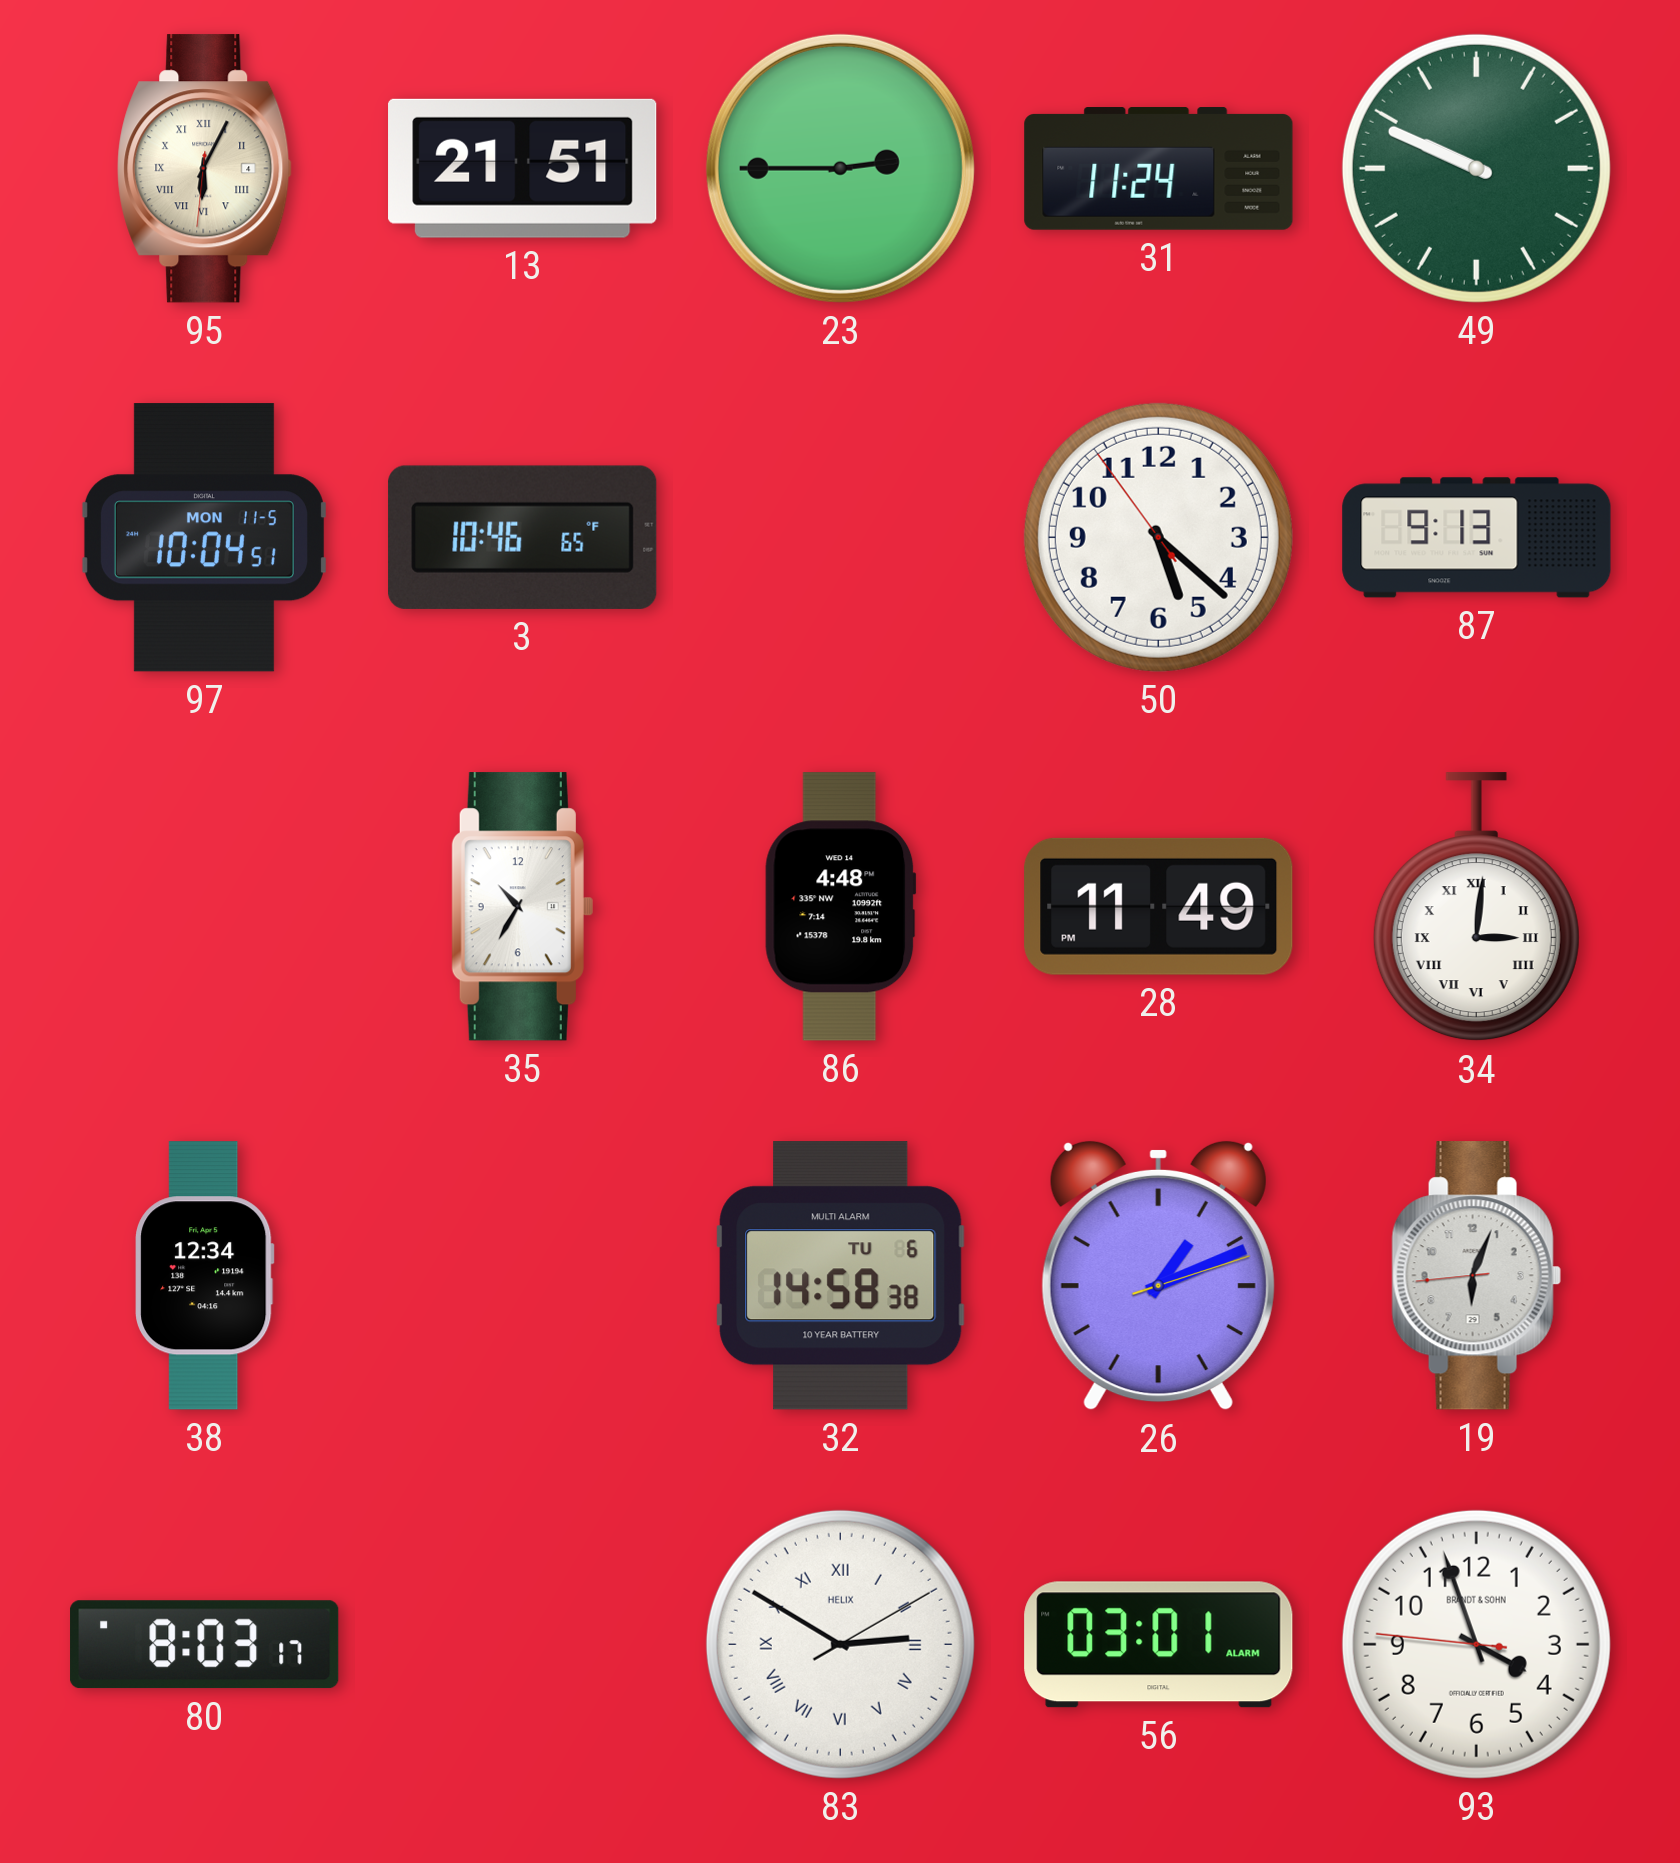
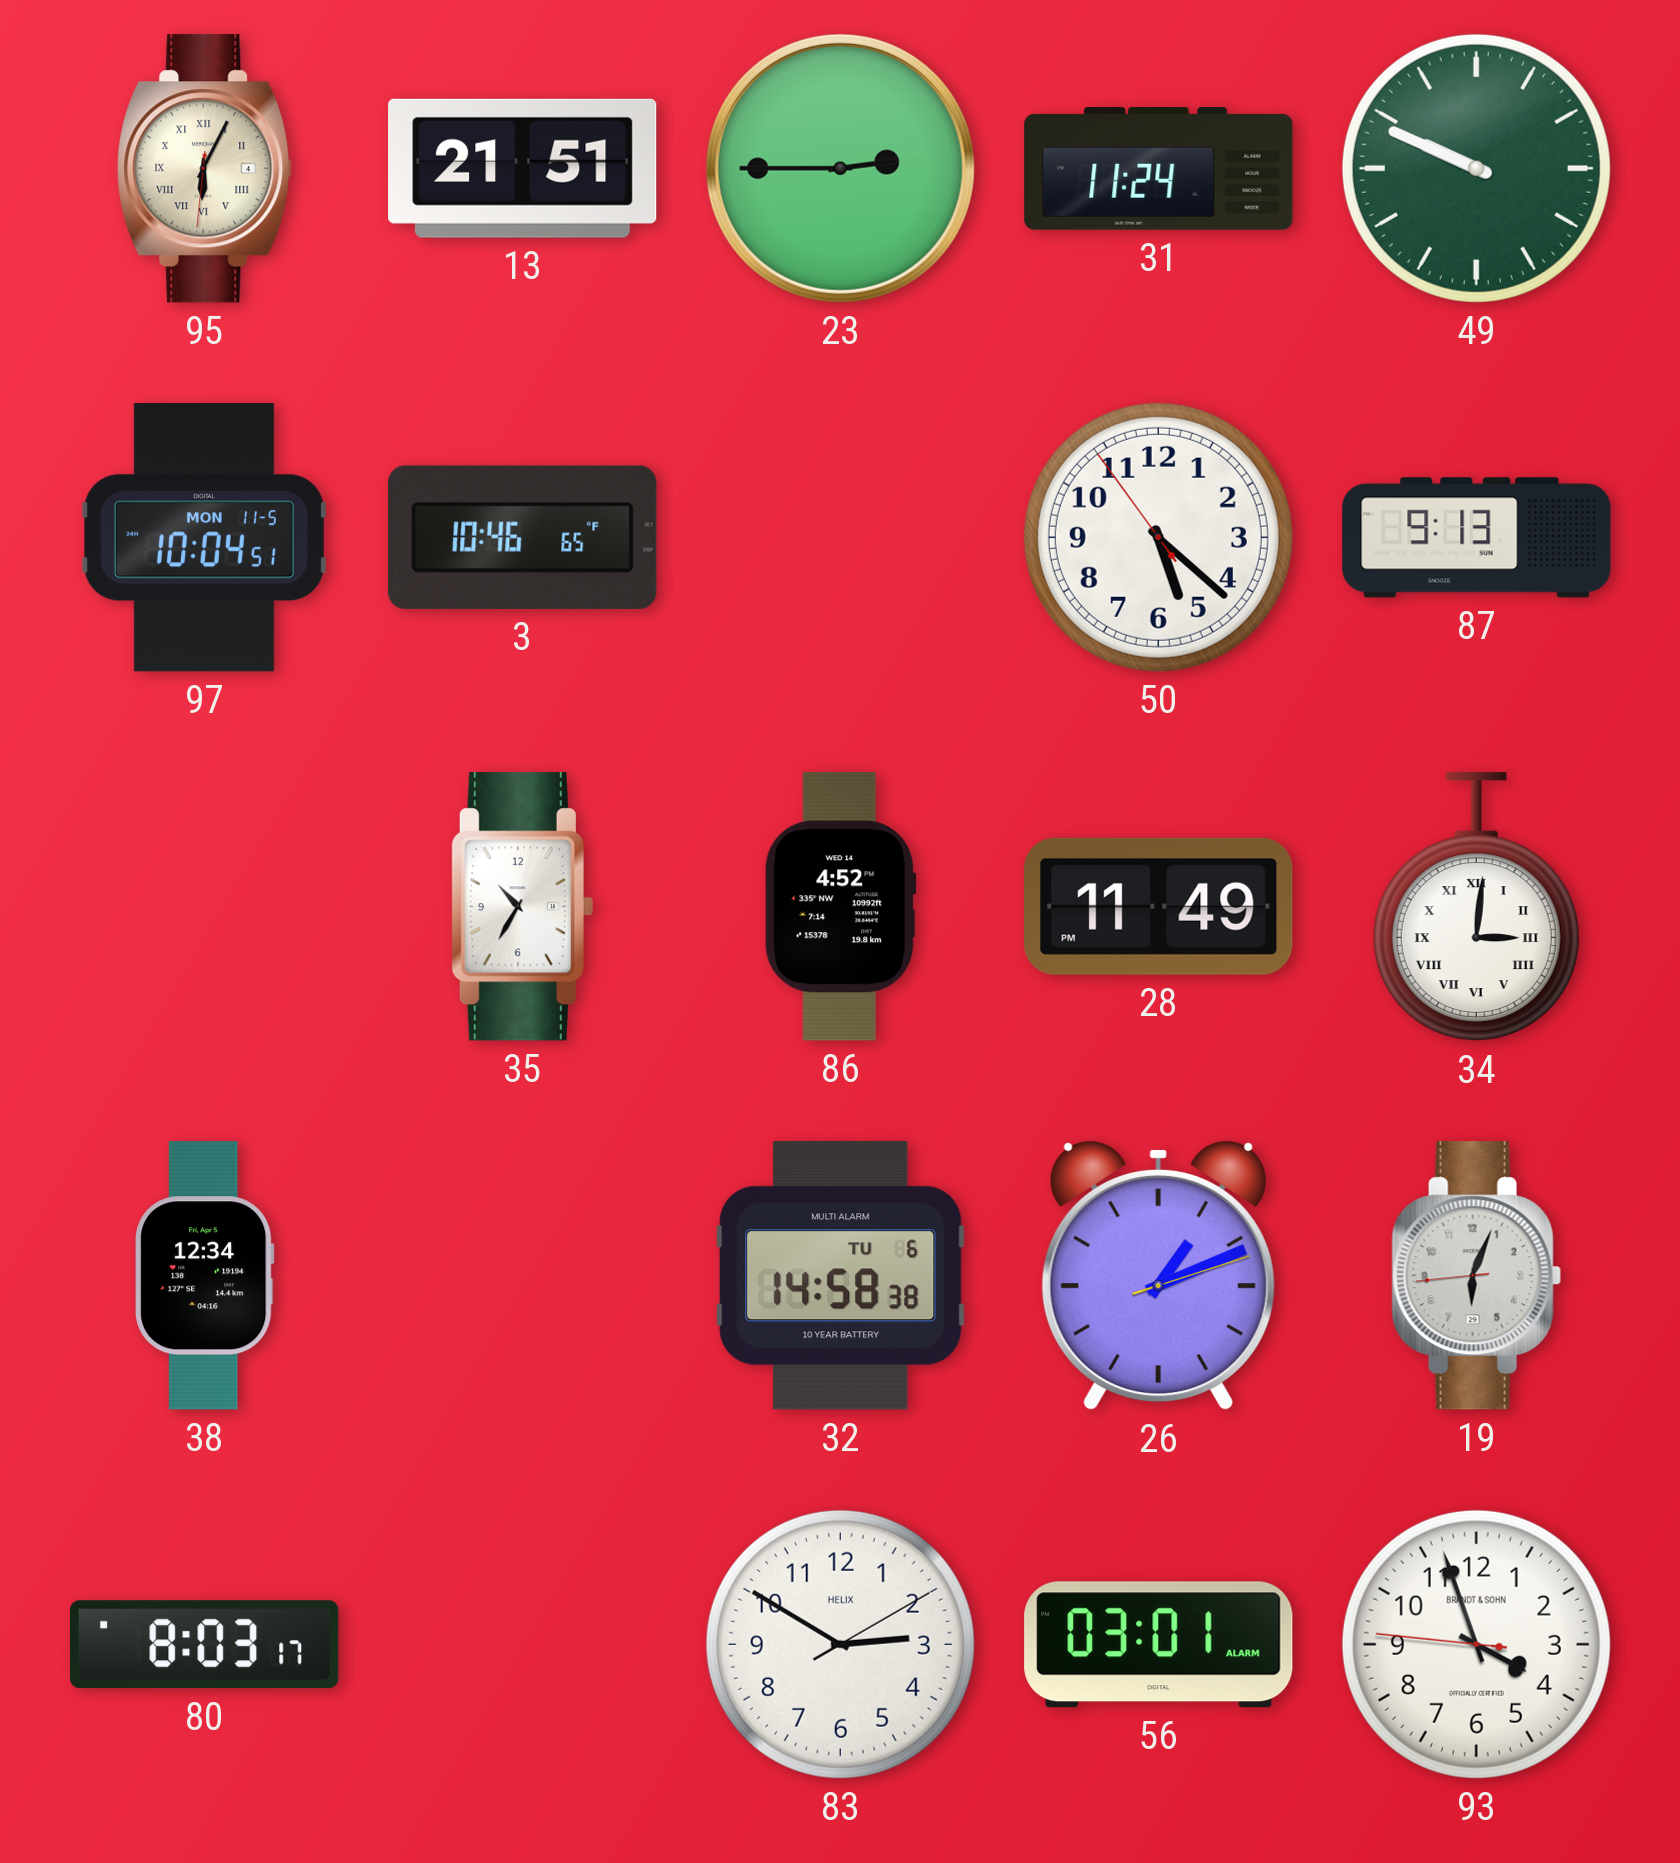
86: 4:48 -> 4:52 (841, 907)
83 numerals: Roman -> Arabic (840, 1644)
